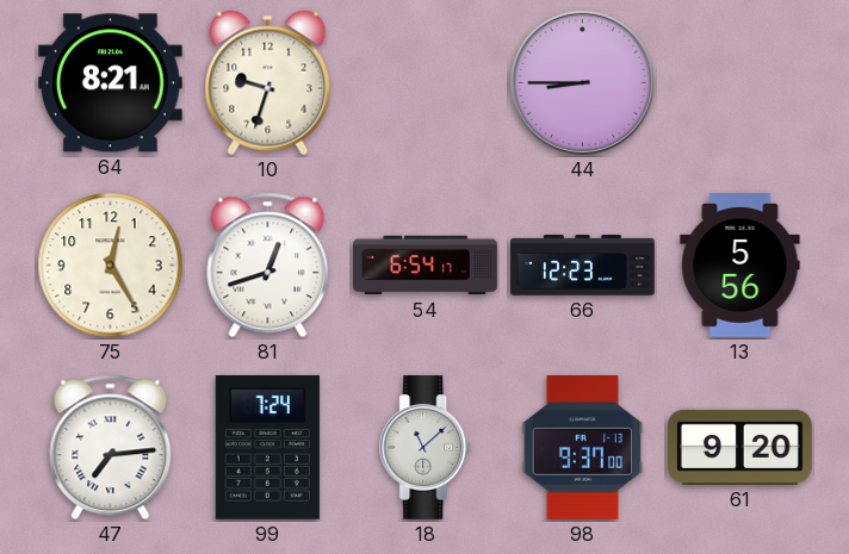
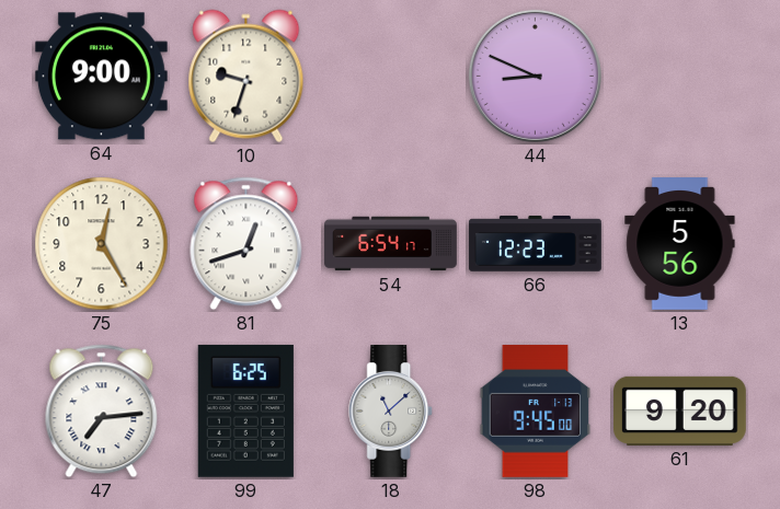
64: 8:21 -> 9:00 (101, 77)
44: 8:45 -> 8:49 (535, 76)
99: 7:24 -> 6:25 (245, 410)
98: 9:37 -> 9:45 (536, 412)
